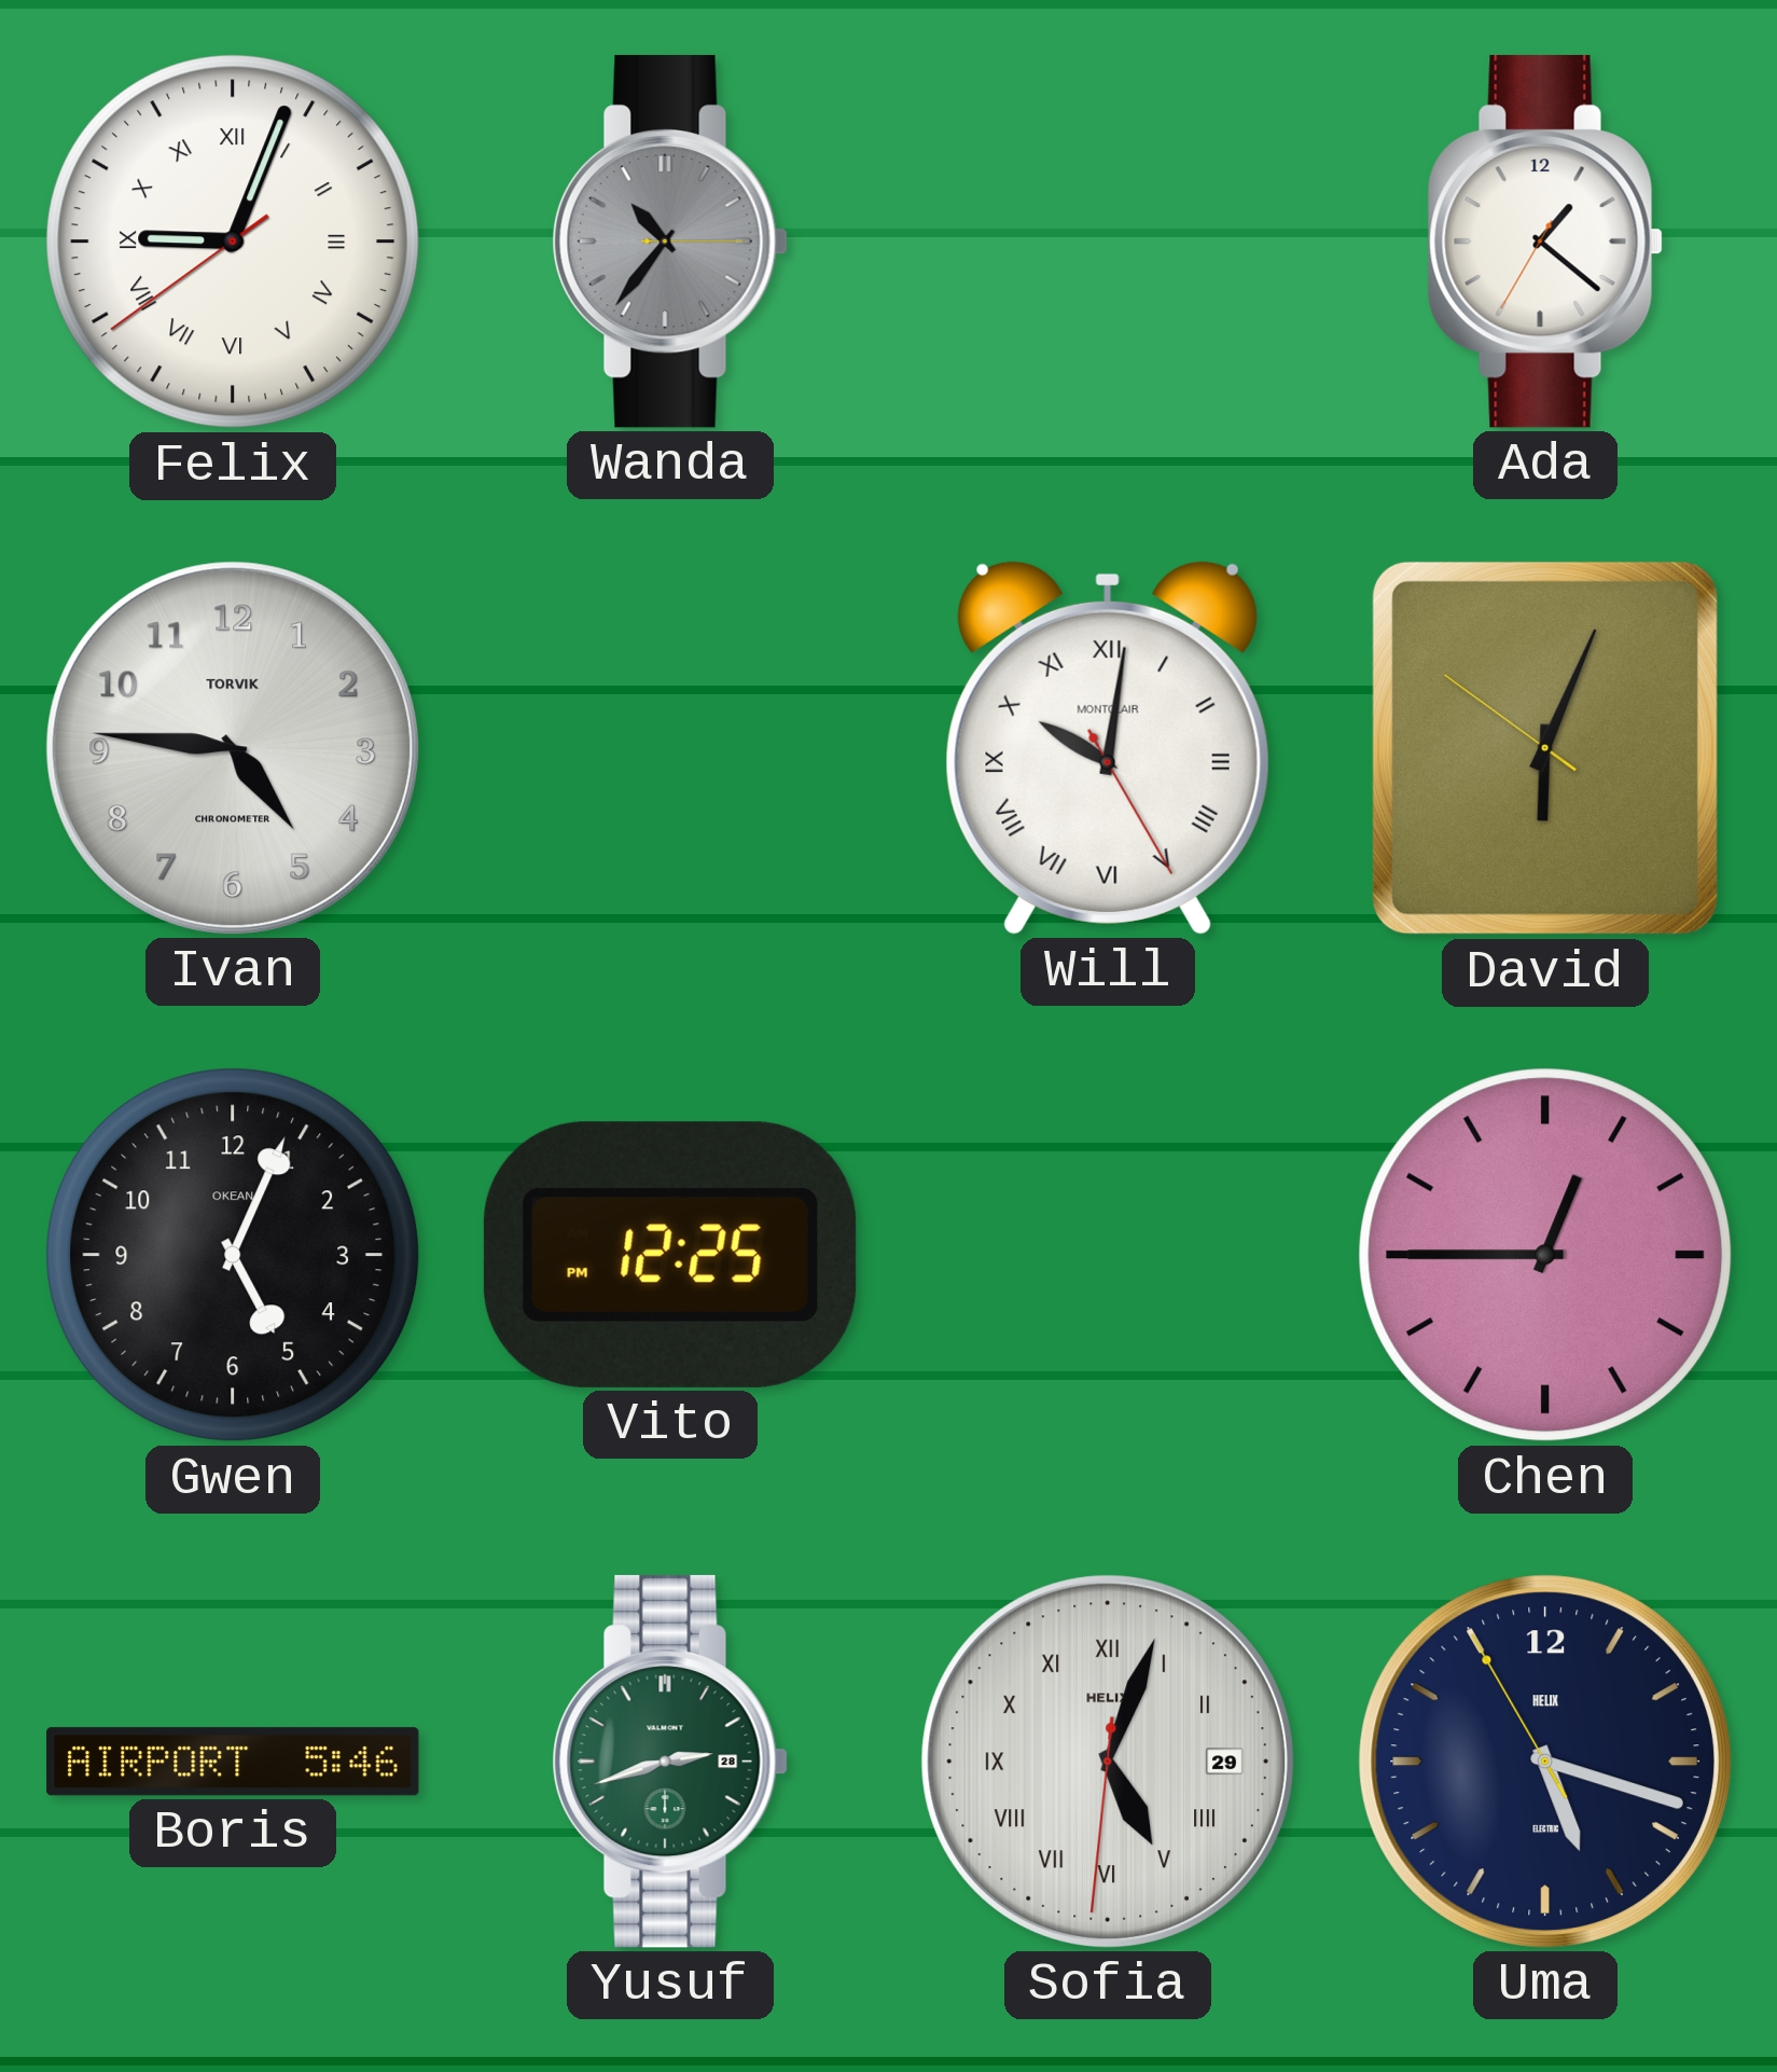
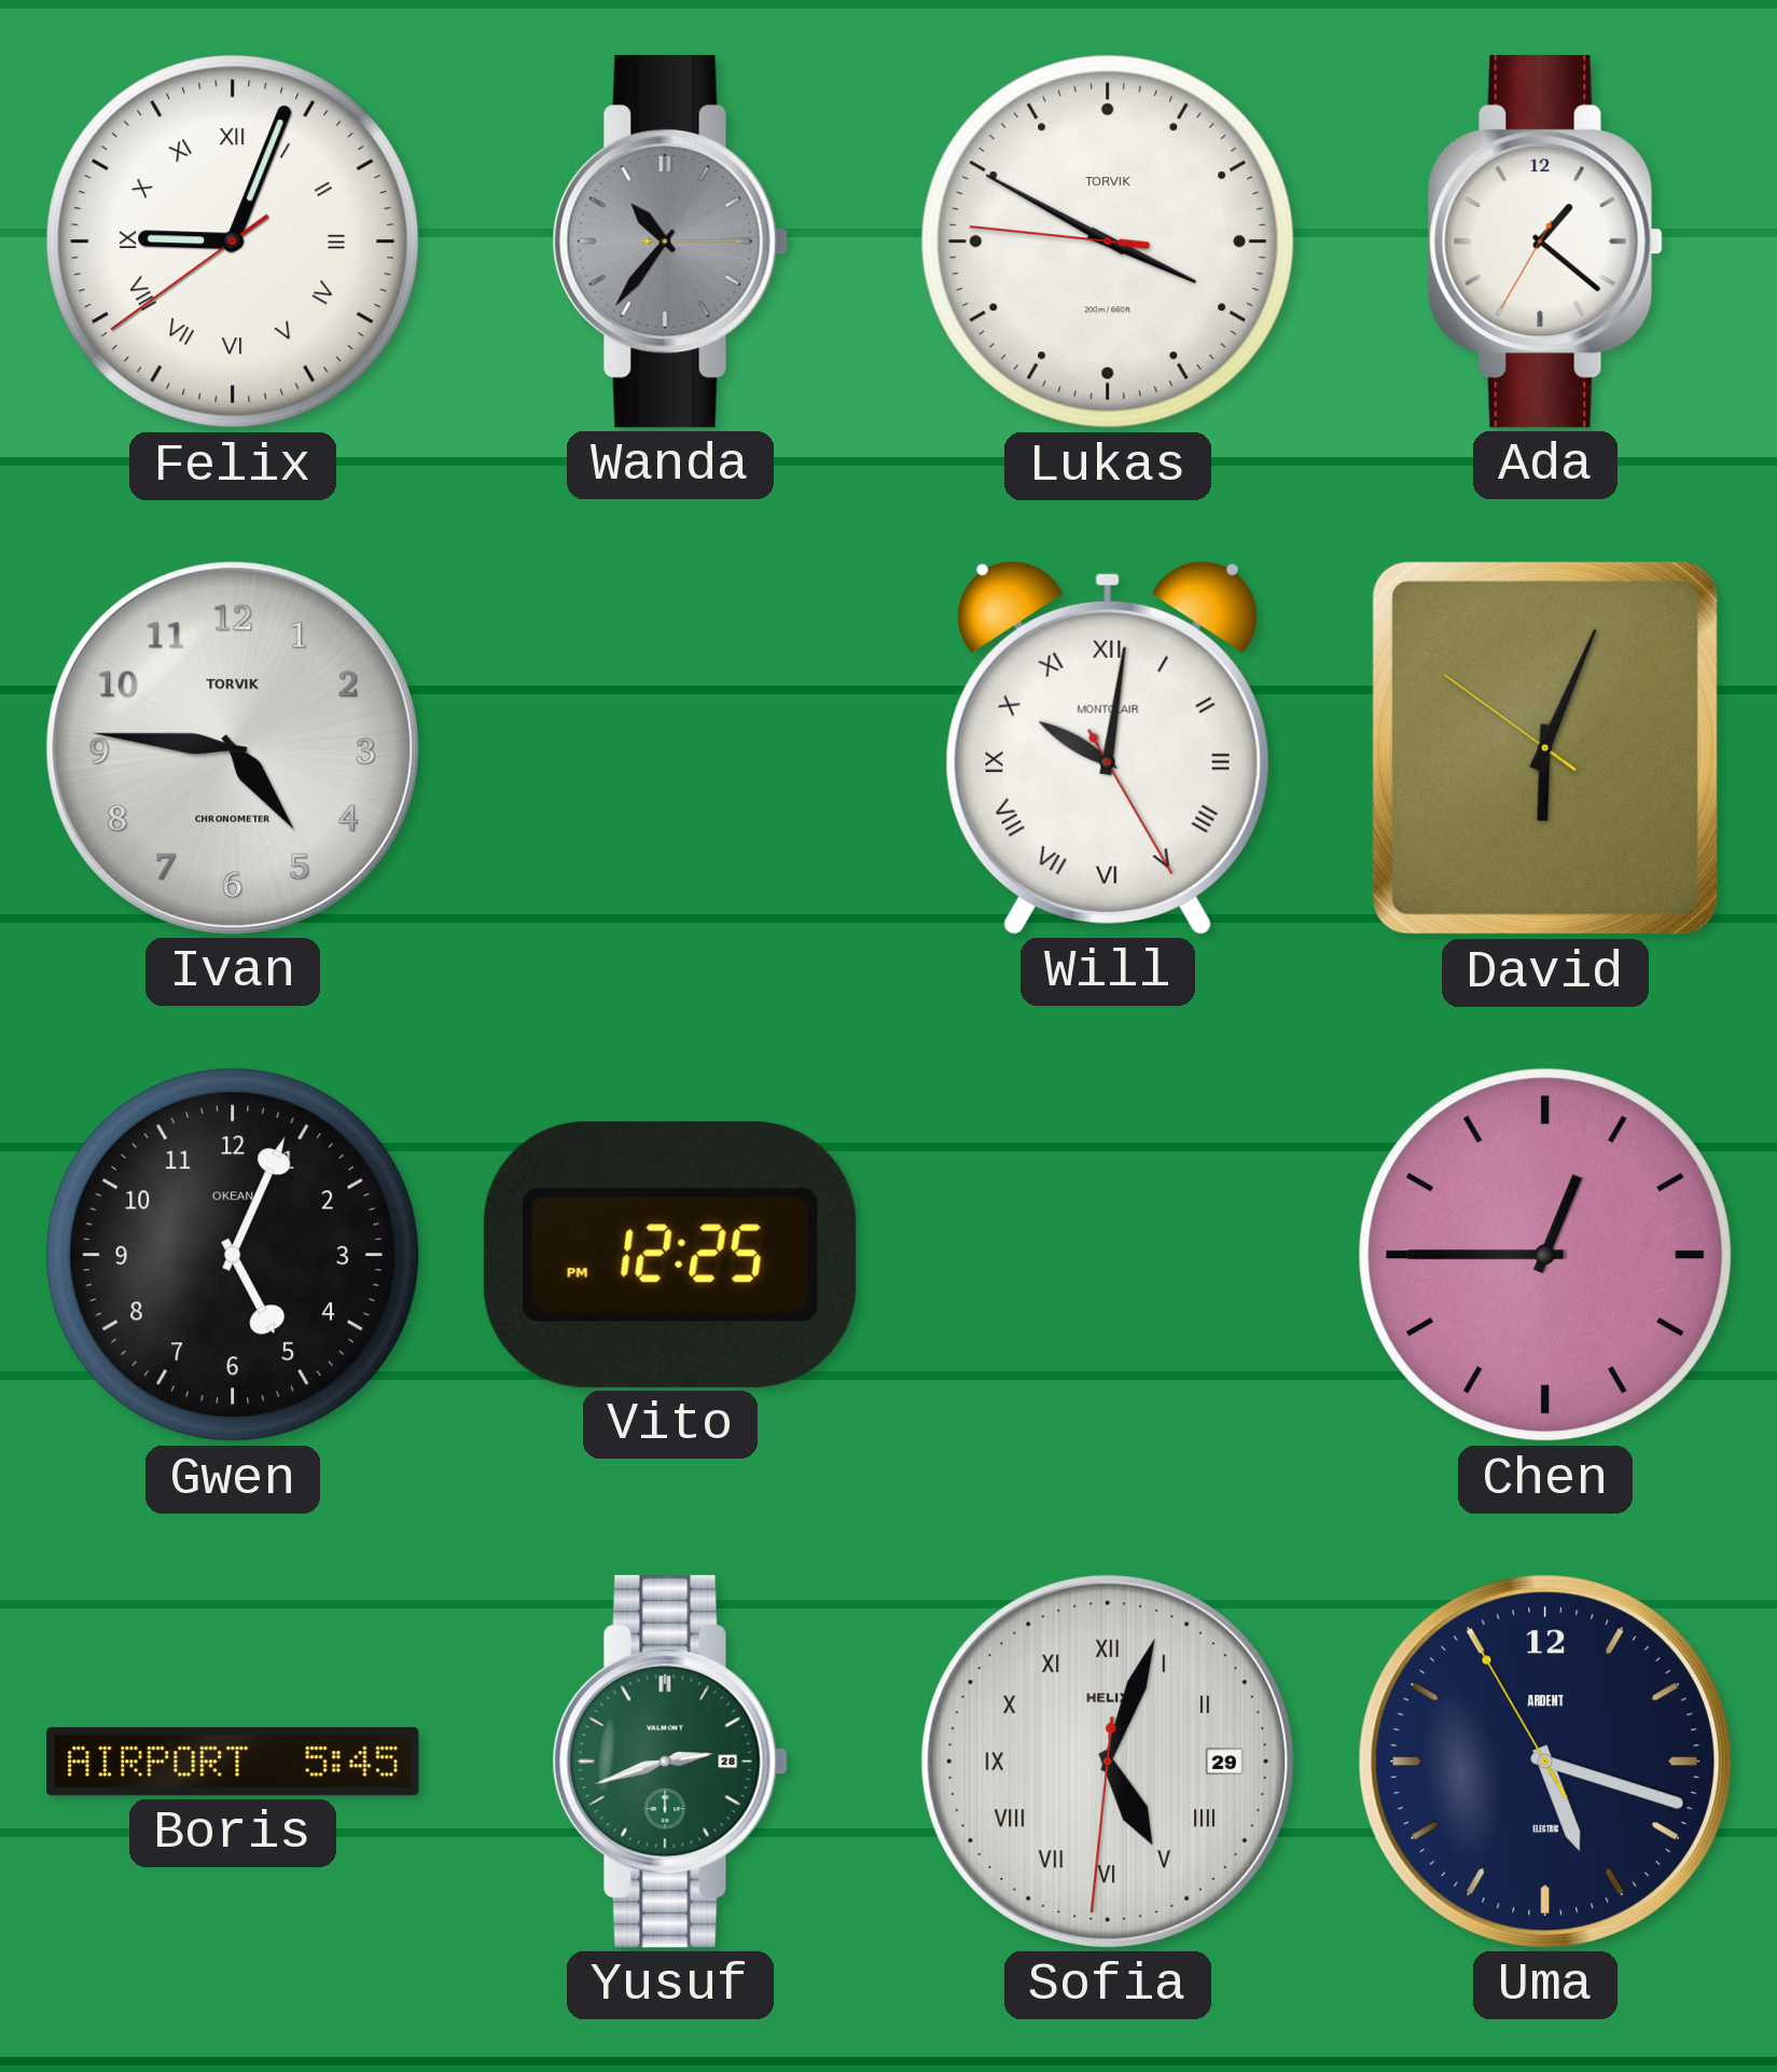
Lukas: none -> 3:49 (1108, 241)
Boris: 5:46 -> 5:45 (233, 1762)
Uma brand: HELIX -> ARDENT (1545, 1762)
